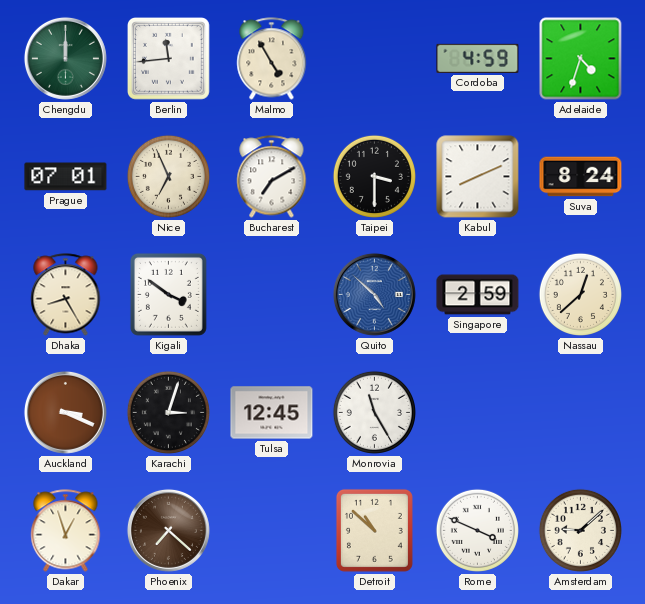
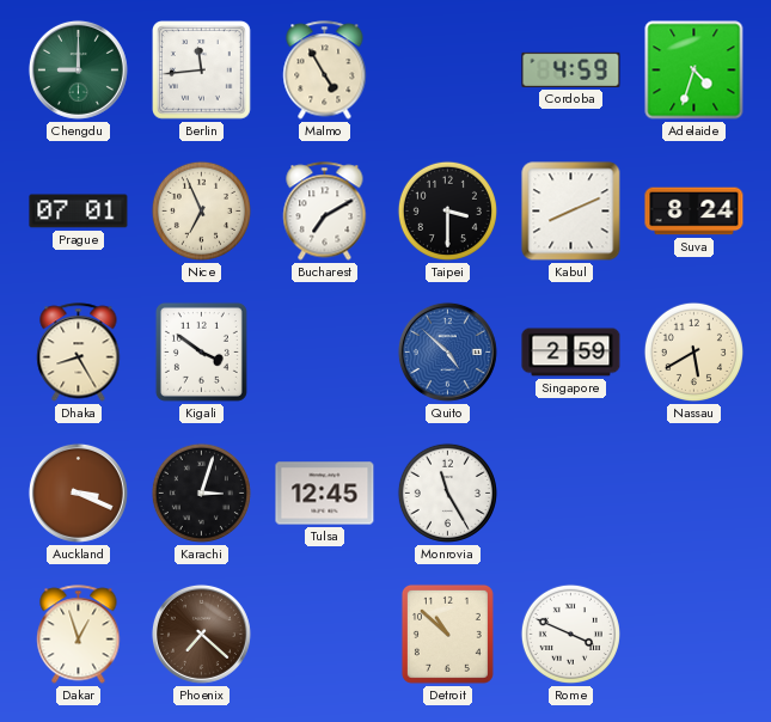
Chengdu: 12:00 -> 9:00 (78, 69)
Nassau: 12:38 -> 5:40 (693, 351)
Amsterdam: 9:08 -> none (580, 530)
